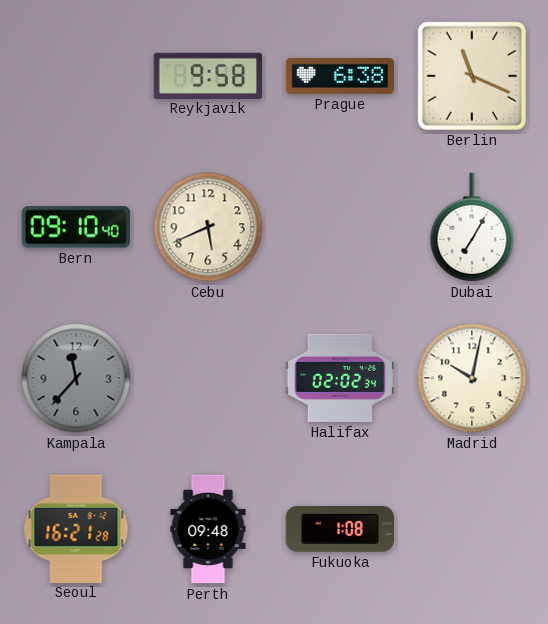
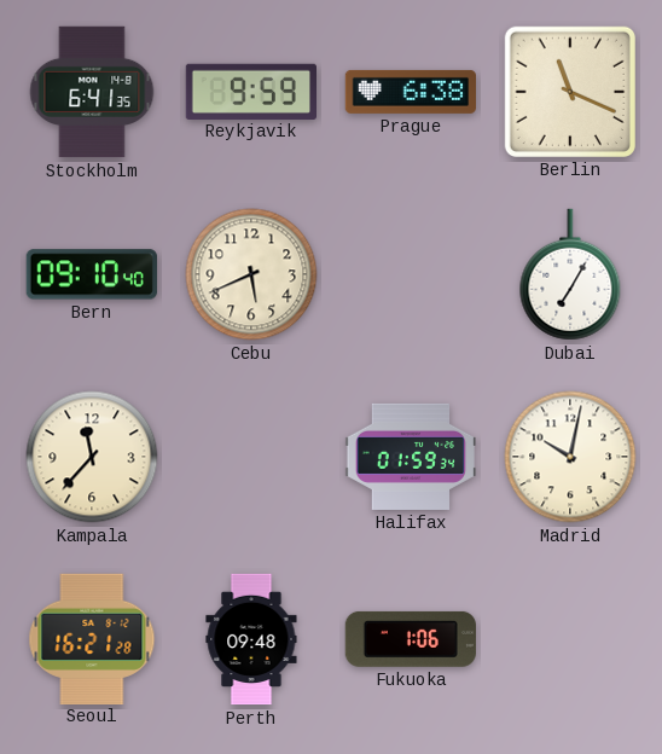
Stockholm: none -> 6:41 (92, 92)
Reykjavik: 9:58 -> 9:59 (250, 91)
Kampala dial: grey -> cream (92, 457)
Halifax: 02:02 -> 01:59 (411, 457)
Fukuoka: 1:08 -> 1:06 (411, 639)
